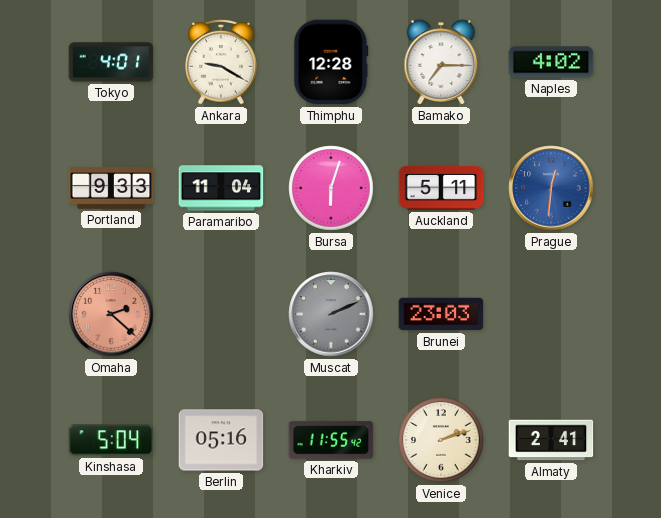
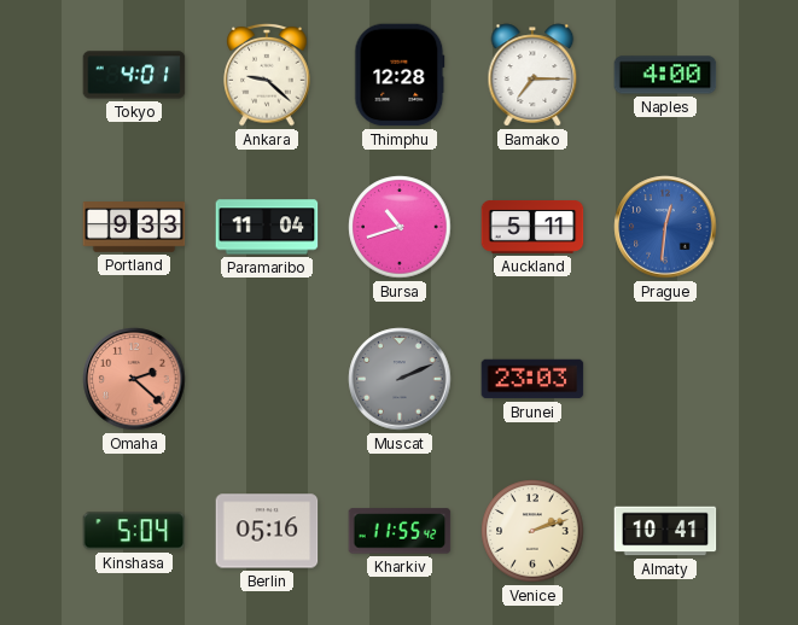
Ankara: 9:20 -> 9:22 (267, 75)
Naples: 4:02 -> 4:00 (665, 75)
Bursa: 6:03 -> 10:42 (400, 227)
Almaty: 2:41 -> 10:41 (665, 531)
